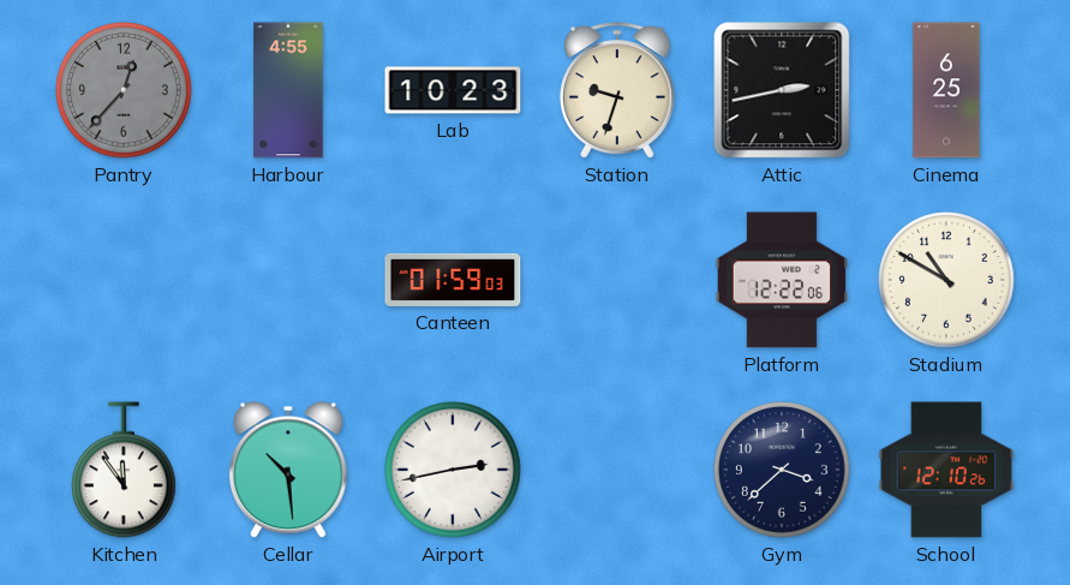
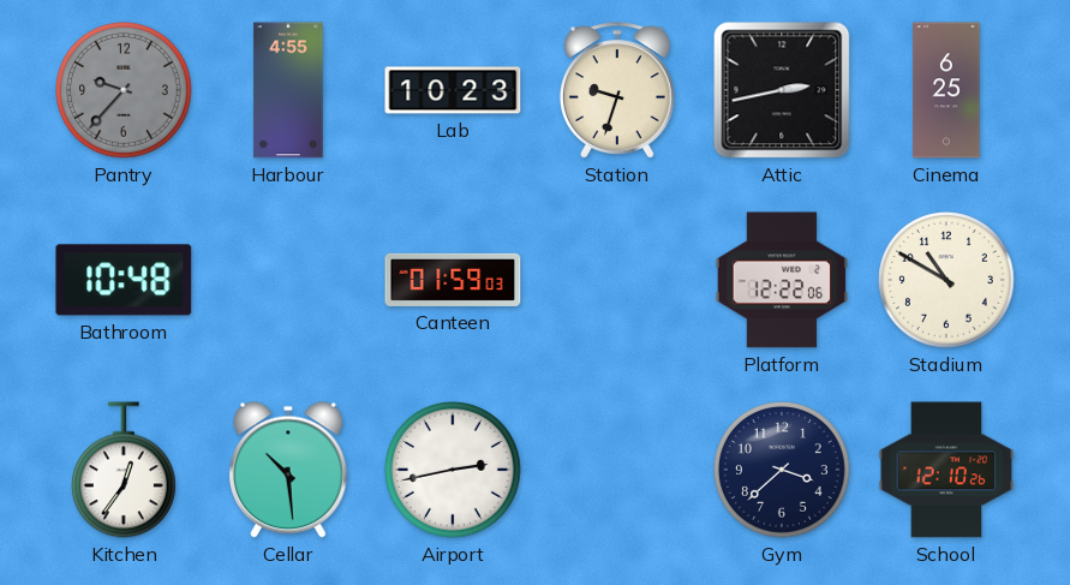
Pantry: 12:37 -> 9:37 (125, 91)
Bathroom: none -> 10:48 (124, 280)
Kitchen: 11:54 -> 12:36 (124, 470)
